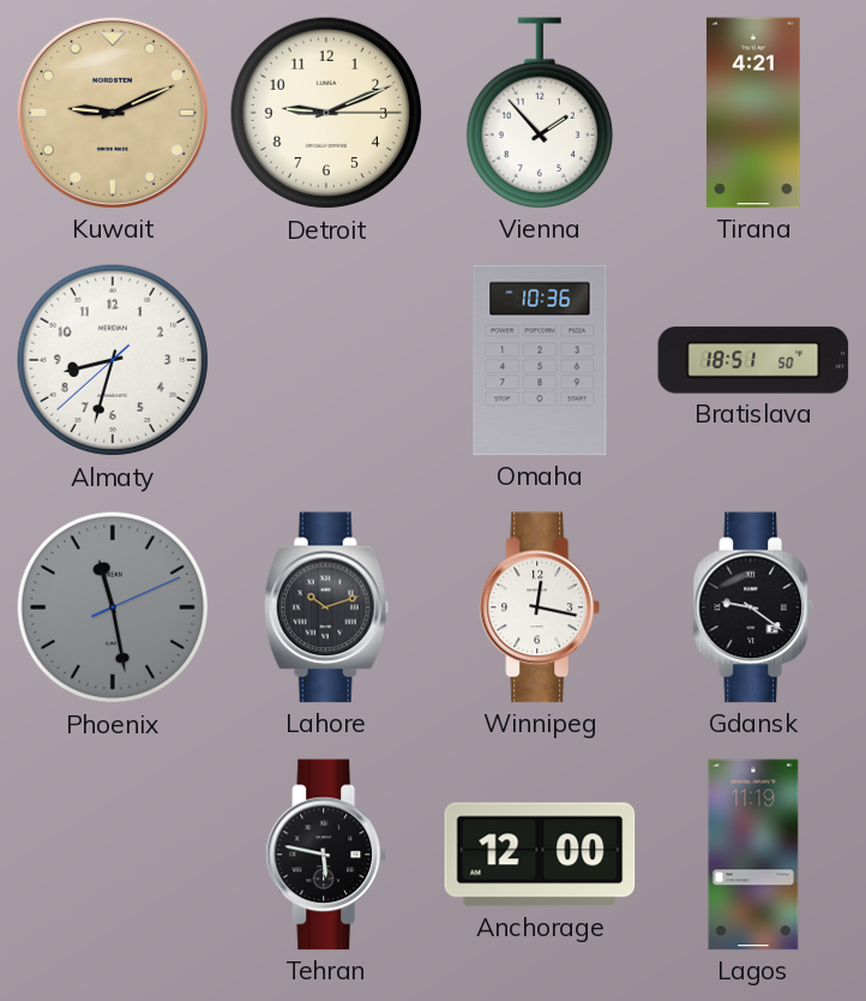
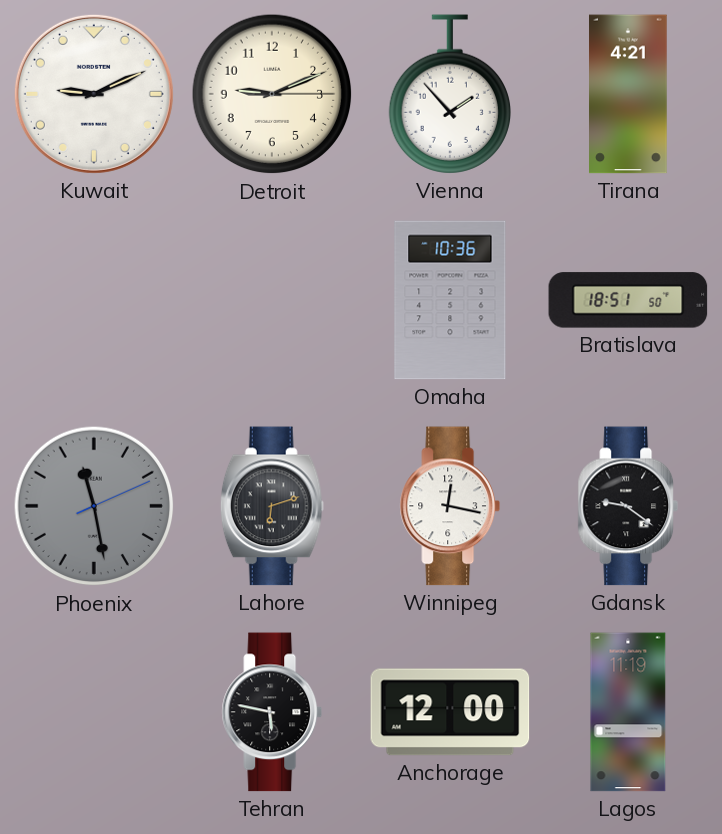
Kuwait dial: champagne -> white (94, 94)
Almaty: 8:32 -> none (113, 360)
Lahore: 10:12 -> 6:12 (272, 506)
